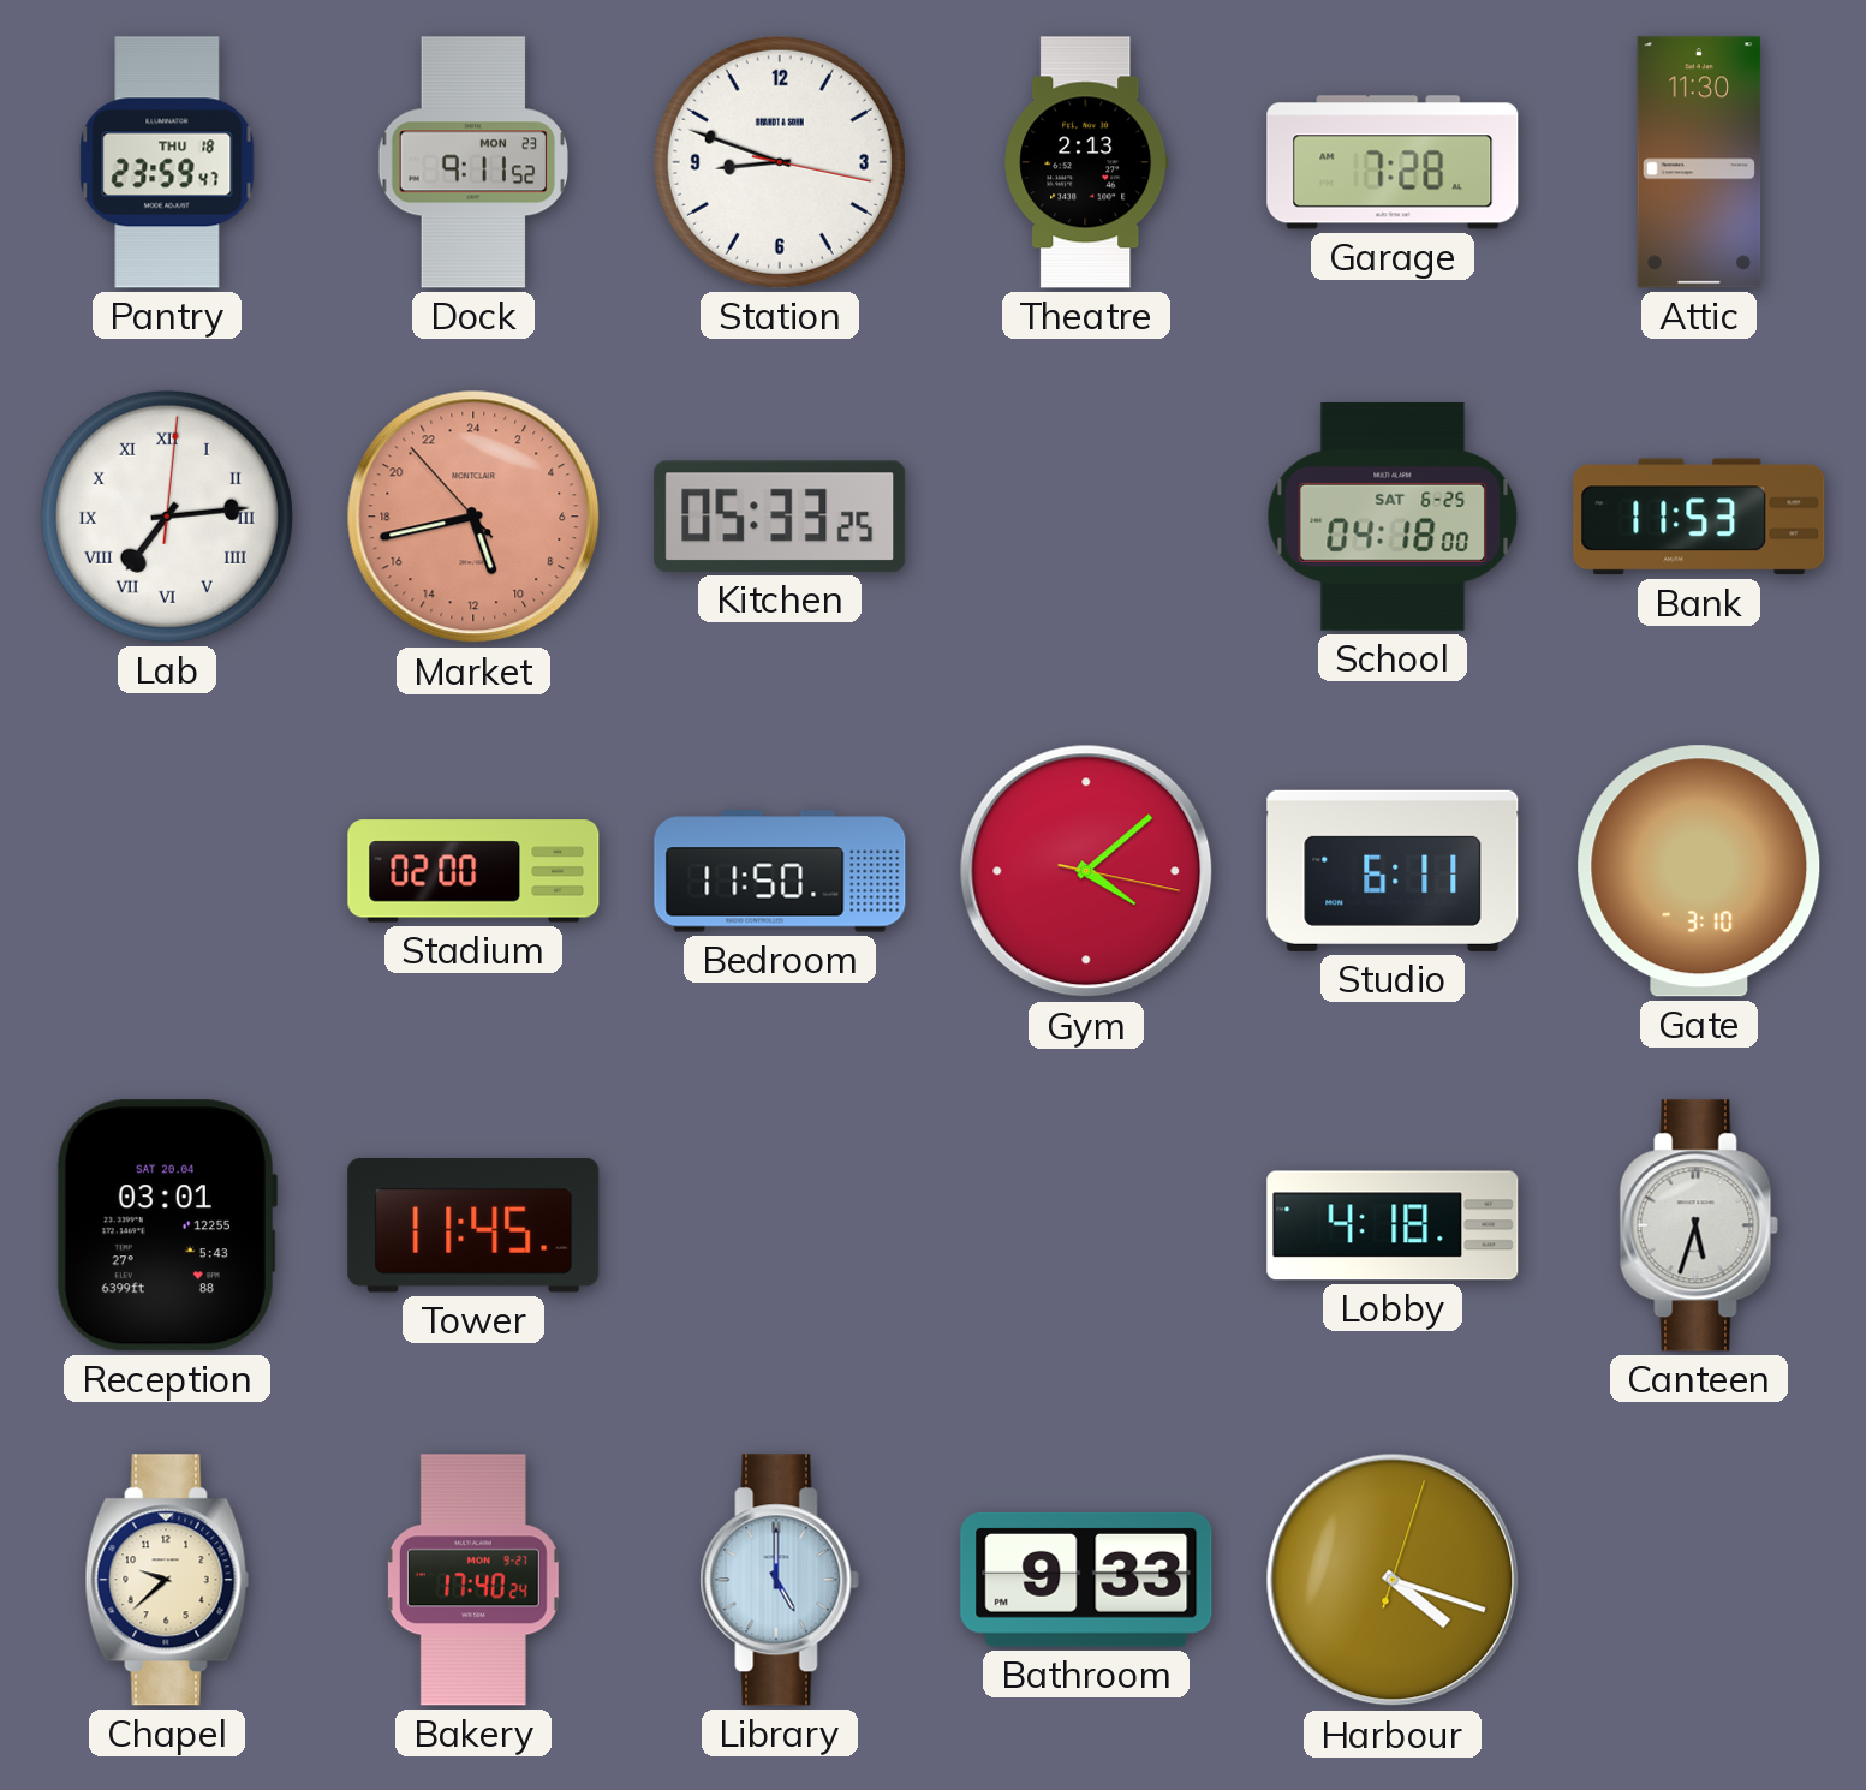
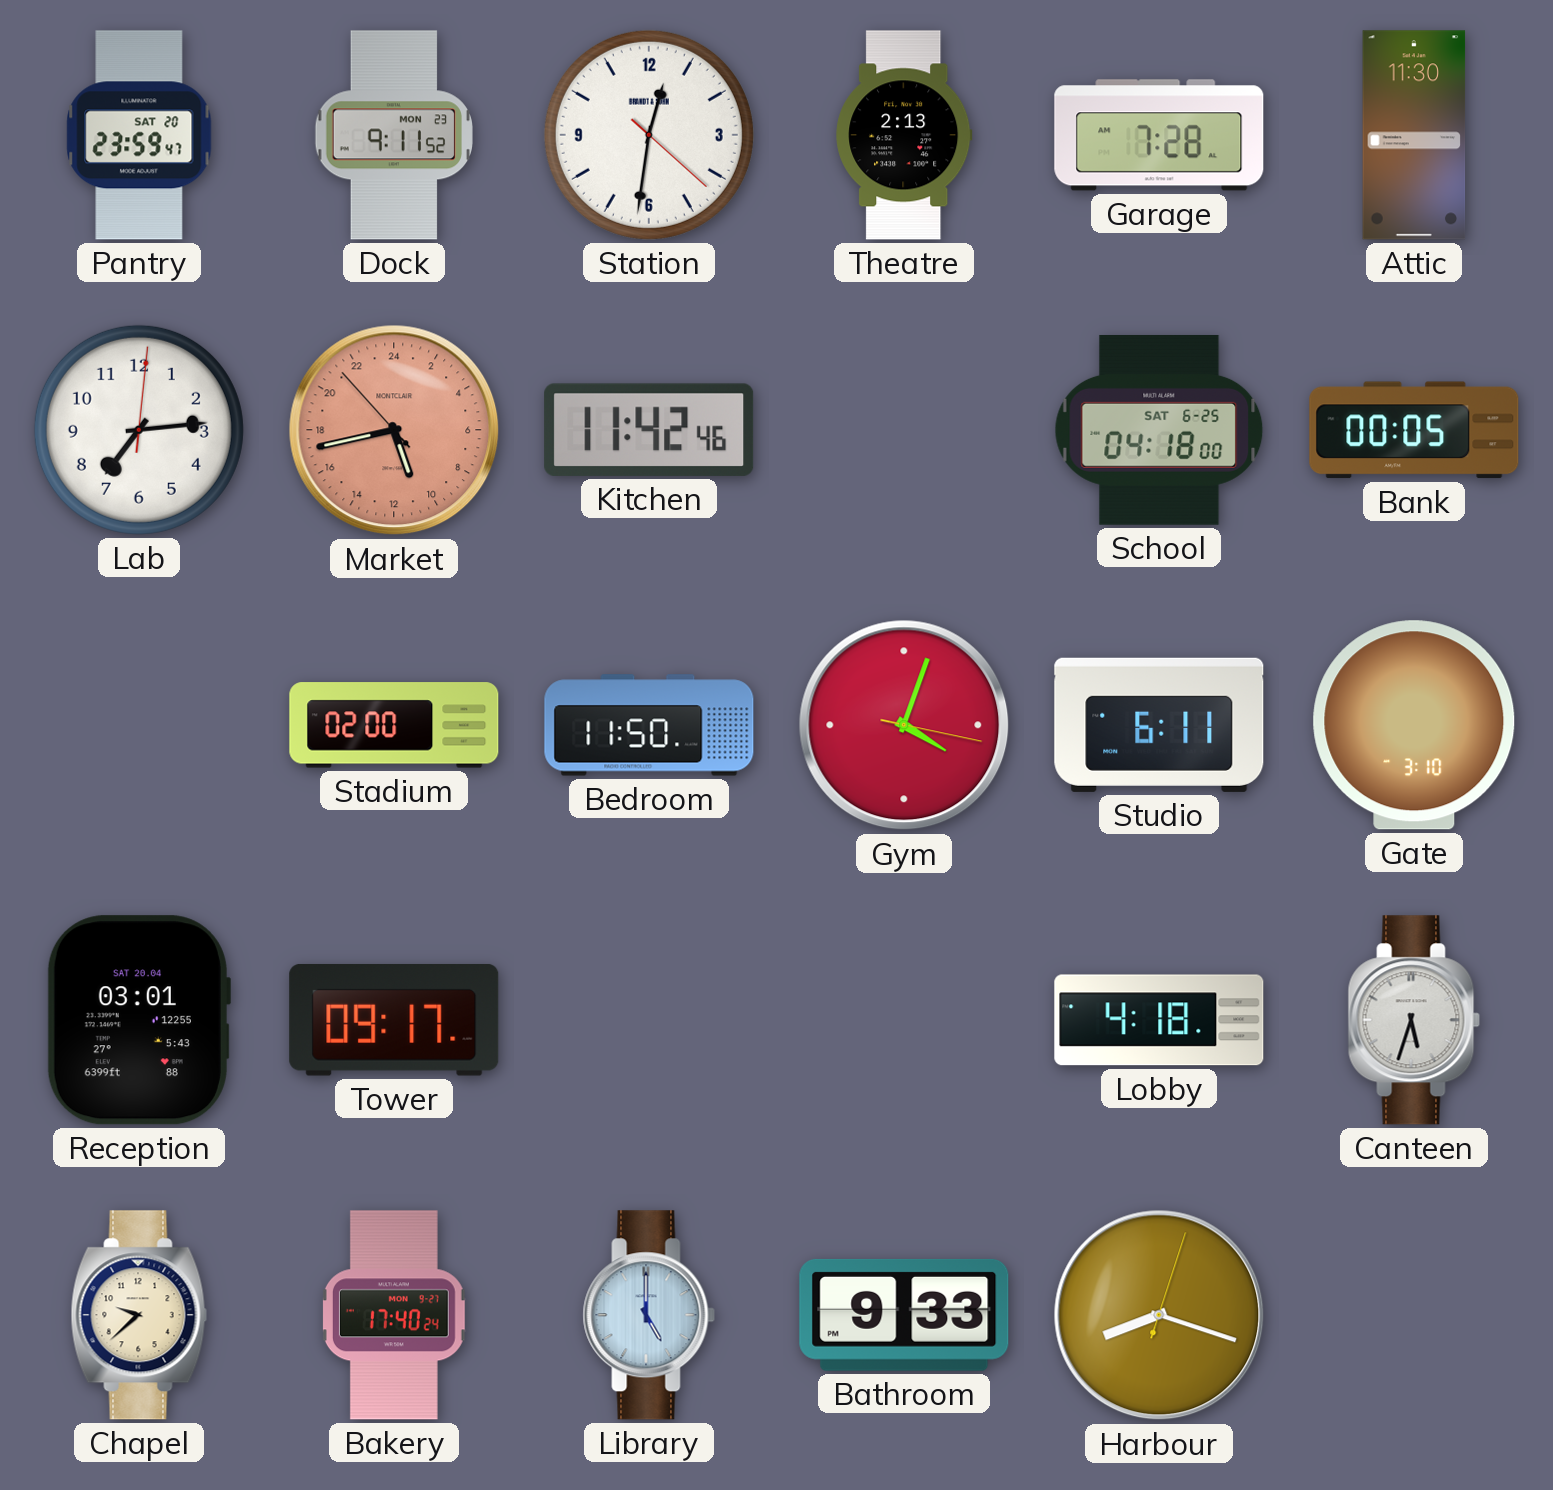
Pantry date: THU 18 -> SAT 20 (139, 135)
Station: 8:48 -> 12:31 (649, 135)
Lab numerals: Roman -> Arabic (139, 430)
Kitchen: 05:33 -> 11:42 (649, 430)
Bank: 11:53 -> 00:05 (1414, 430)
Gym: 4:08 -> 4:03 (904, 725)
Tower: 11:45 -> 09:17 (394, 1020)
Harbour: 4:18 -> 8:18 (1159, 1315)
